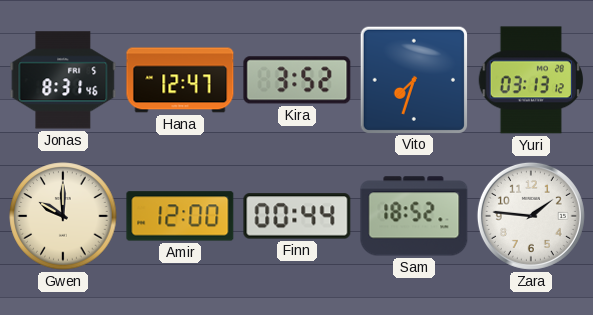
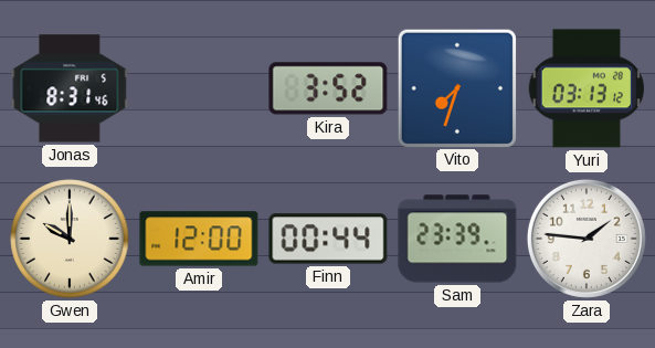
Hana: 12:47 -> none (180, 80)
Sam: 18:52 -> 23:39 (457, 239)
